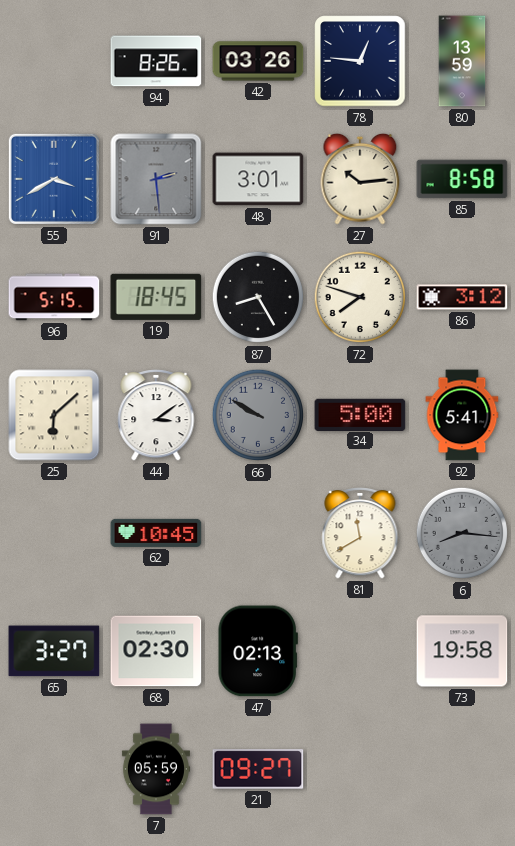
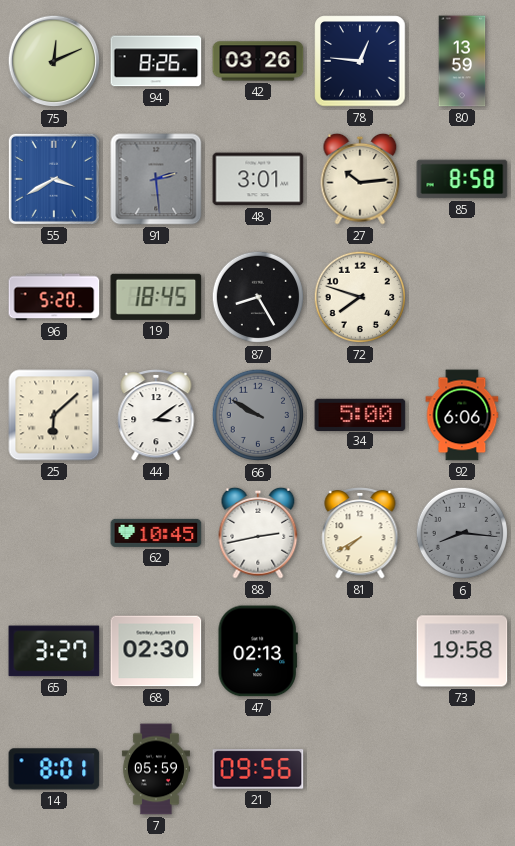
75: none -> 12:11 (54, 61)
96: 5:15 -> 5:20 (54, 297)
86: 3:12 -> none (462, 297)
92: 5:41 -> 6:06 (462, 415)
88: none -> 2:43 (258, 533)
81: 11:40 -> 7:40 (360, 534)
14: none -> 8:01 (54, 769)
21: 09:27 -> 09:56 (258, 769)
